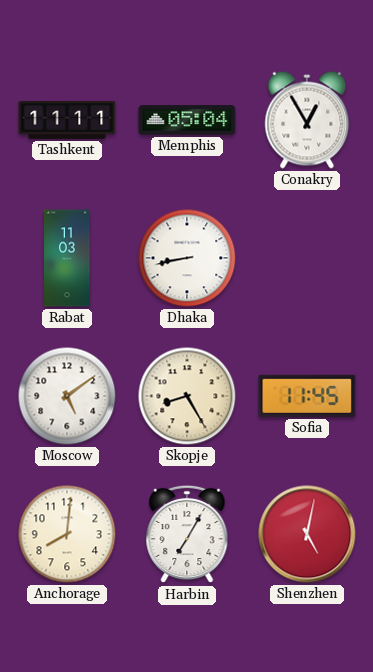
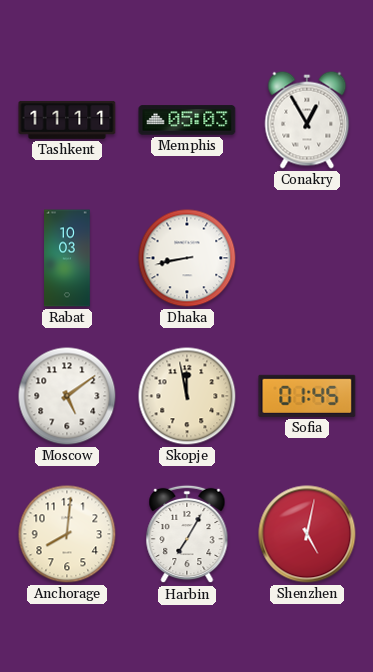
Memphis: 05:04 -> 05:03 (187, 120)
Rabat: 11:03 -> 10:03 (67, 258)
Skopje: 8:25 -> 11:58 (187, 396)
Sofia: 11:45 -> 01:45 (307, 396)
